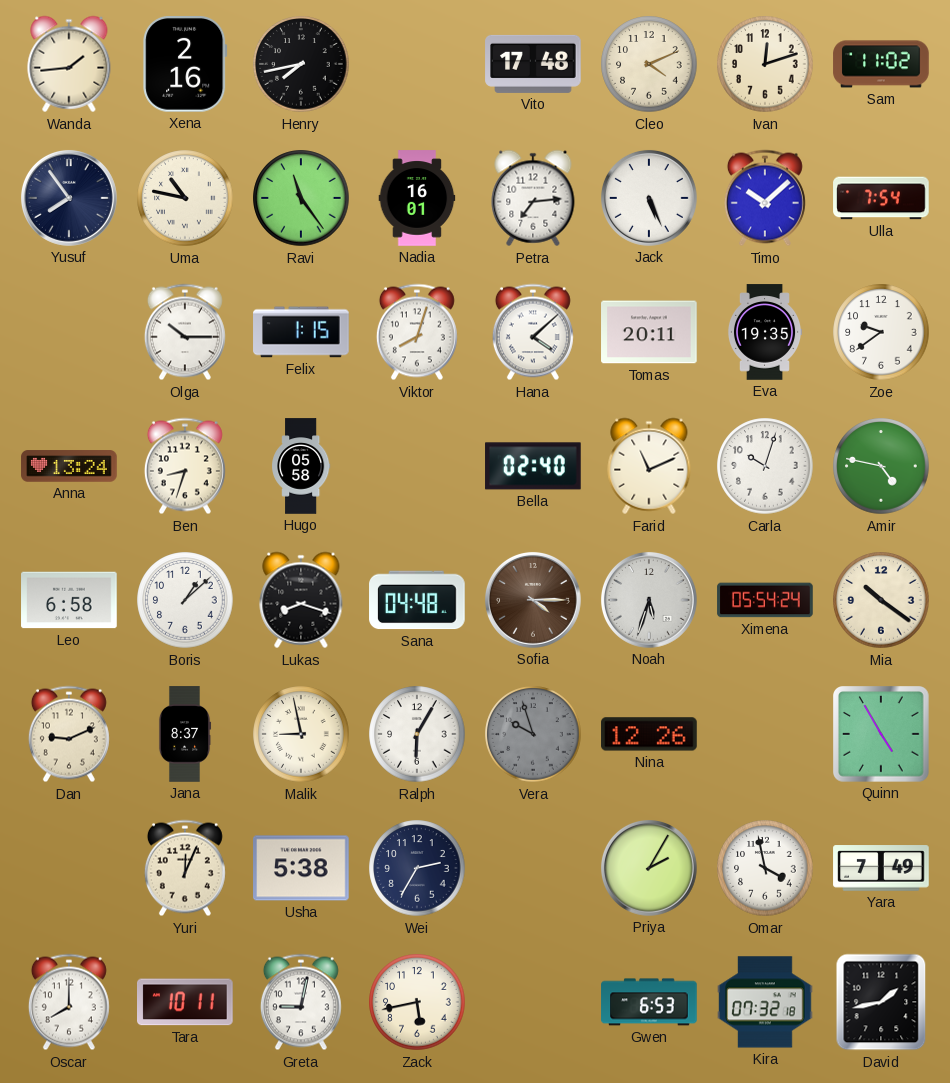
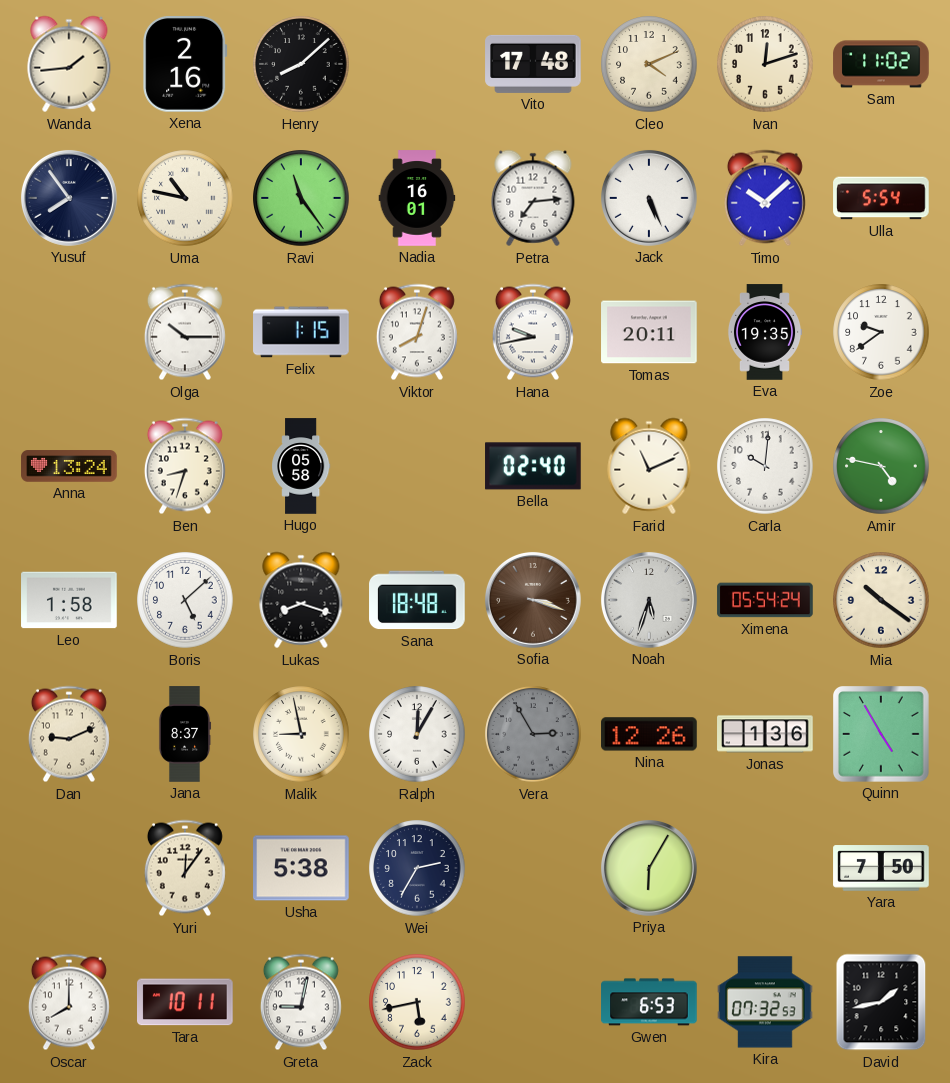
Henry: 7:43 -> 8:08 (301, 64)
Ulla: 7:54 -> 5:54 (881, 198)
Hana: 4:08 -> 9:43 (533, 332)
Carla: 10:03 -> 10:01 (765, 466)
Leo: 6:58 -> 1:58 (69, 600)
Boris: 1:08 -> 5:08 (185, 600)
Sana: 04:48 -> 18:48 (417, 600)
Sofia: 4:15 -> 3:18 (533, 600)
Ralph: 6:05 -> 12:05 (417, 734)
Vera: 9:57 -> 2:55 (533, 734)
Jonas: none -> 1:36 (765, 734)
Yuri: 12:04 -> 12:06 (185, 868)
Priya: 2:05 -> 6:05 (649, 868)
Omar: 3:58 -> none (765, 868)
Yara: 7:49 -> 7:50 (881, 868)
Kira: 07:32:18 -> 07:32:53 (765, 1002)
